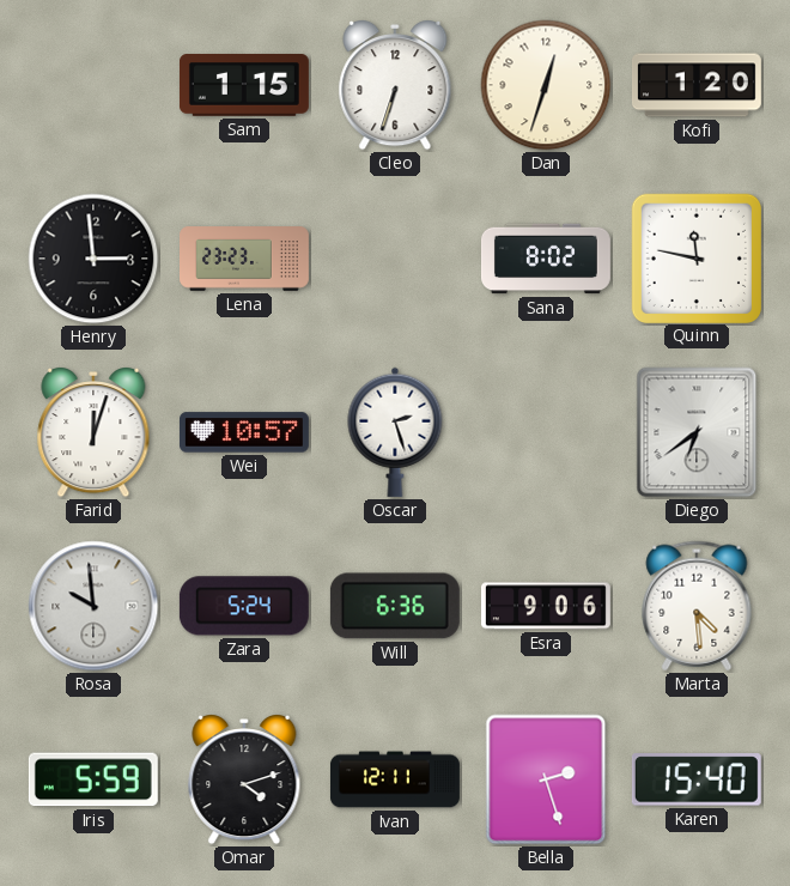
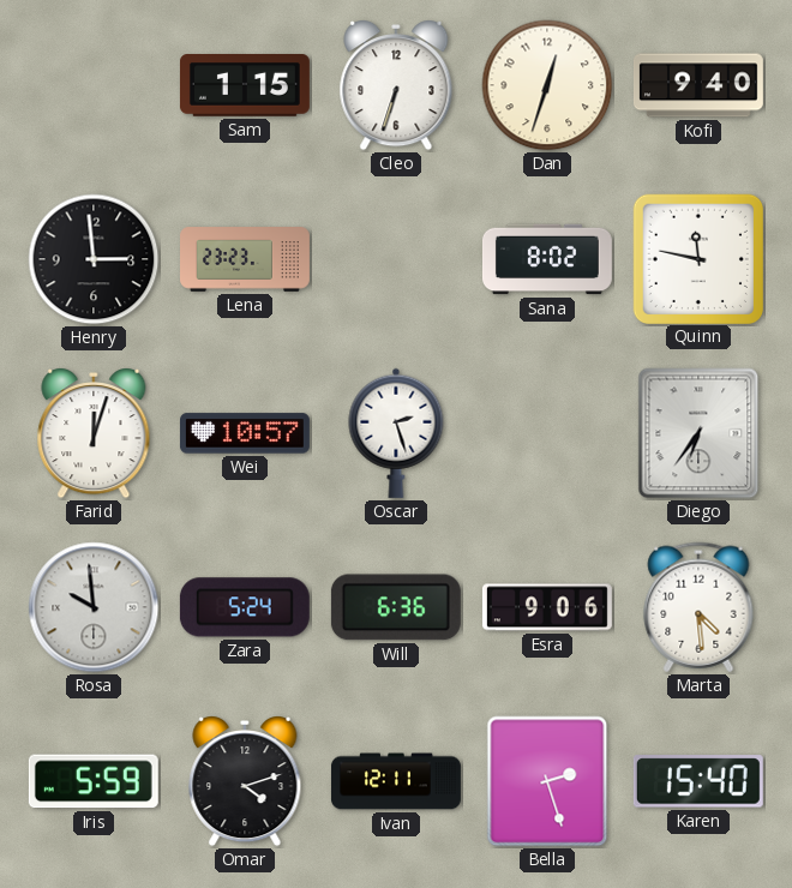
Kofi: 1:20 -> 9:40 (698, 85)
Diego: 6:39 -> 6:36 (698, 433)
